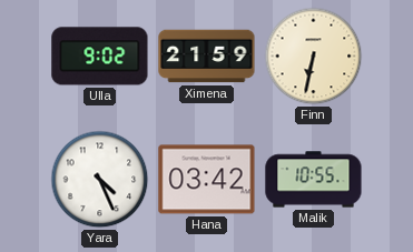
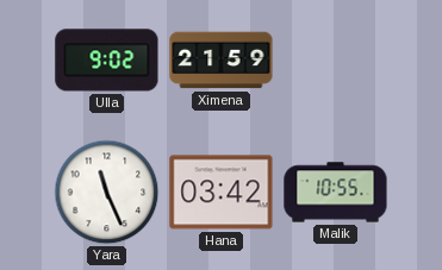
Finn: 6:32 -> none (314, 57)
Yara: 4:26 -> 11:26 (107, 193)
